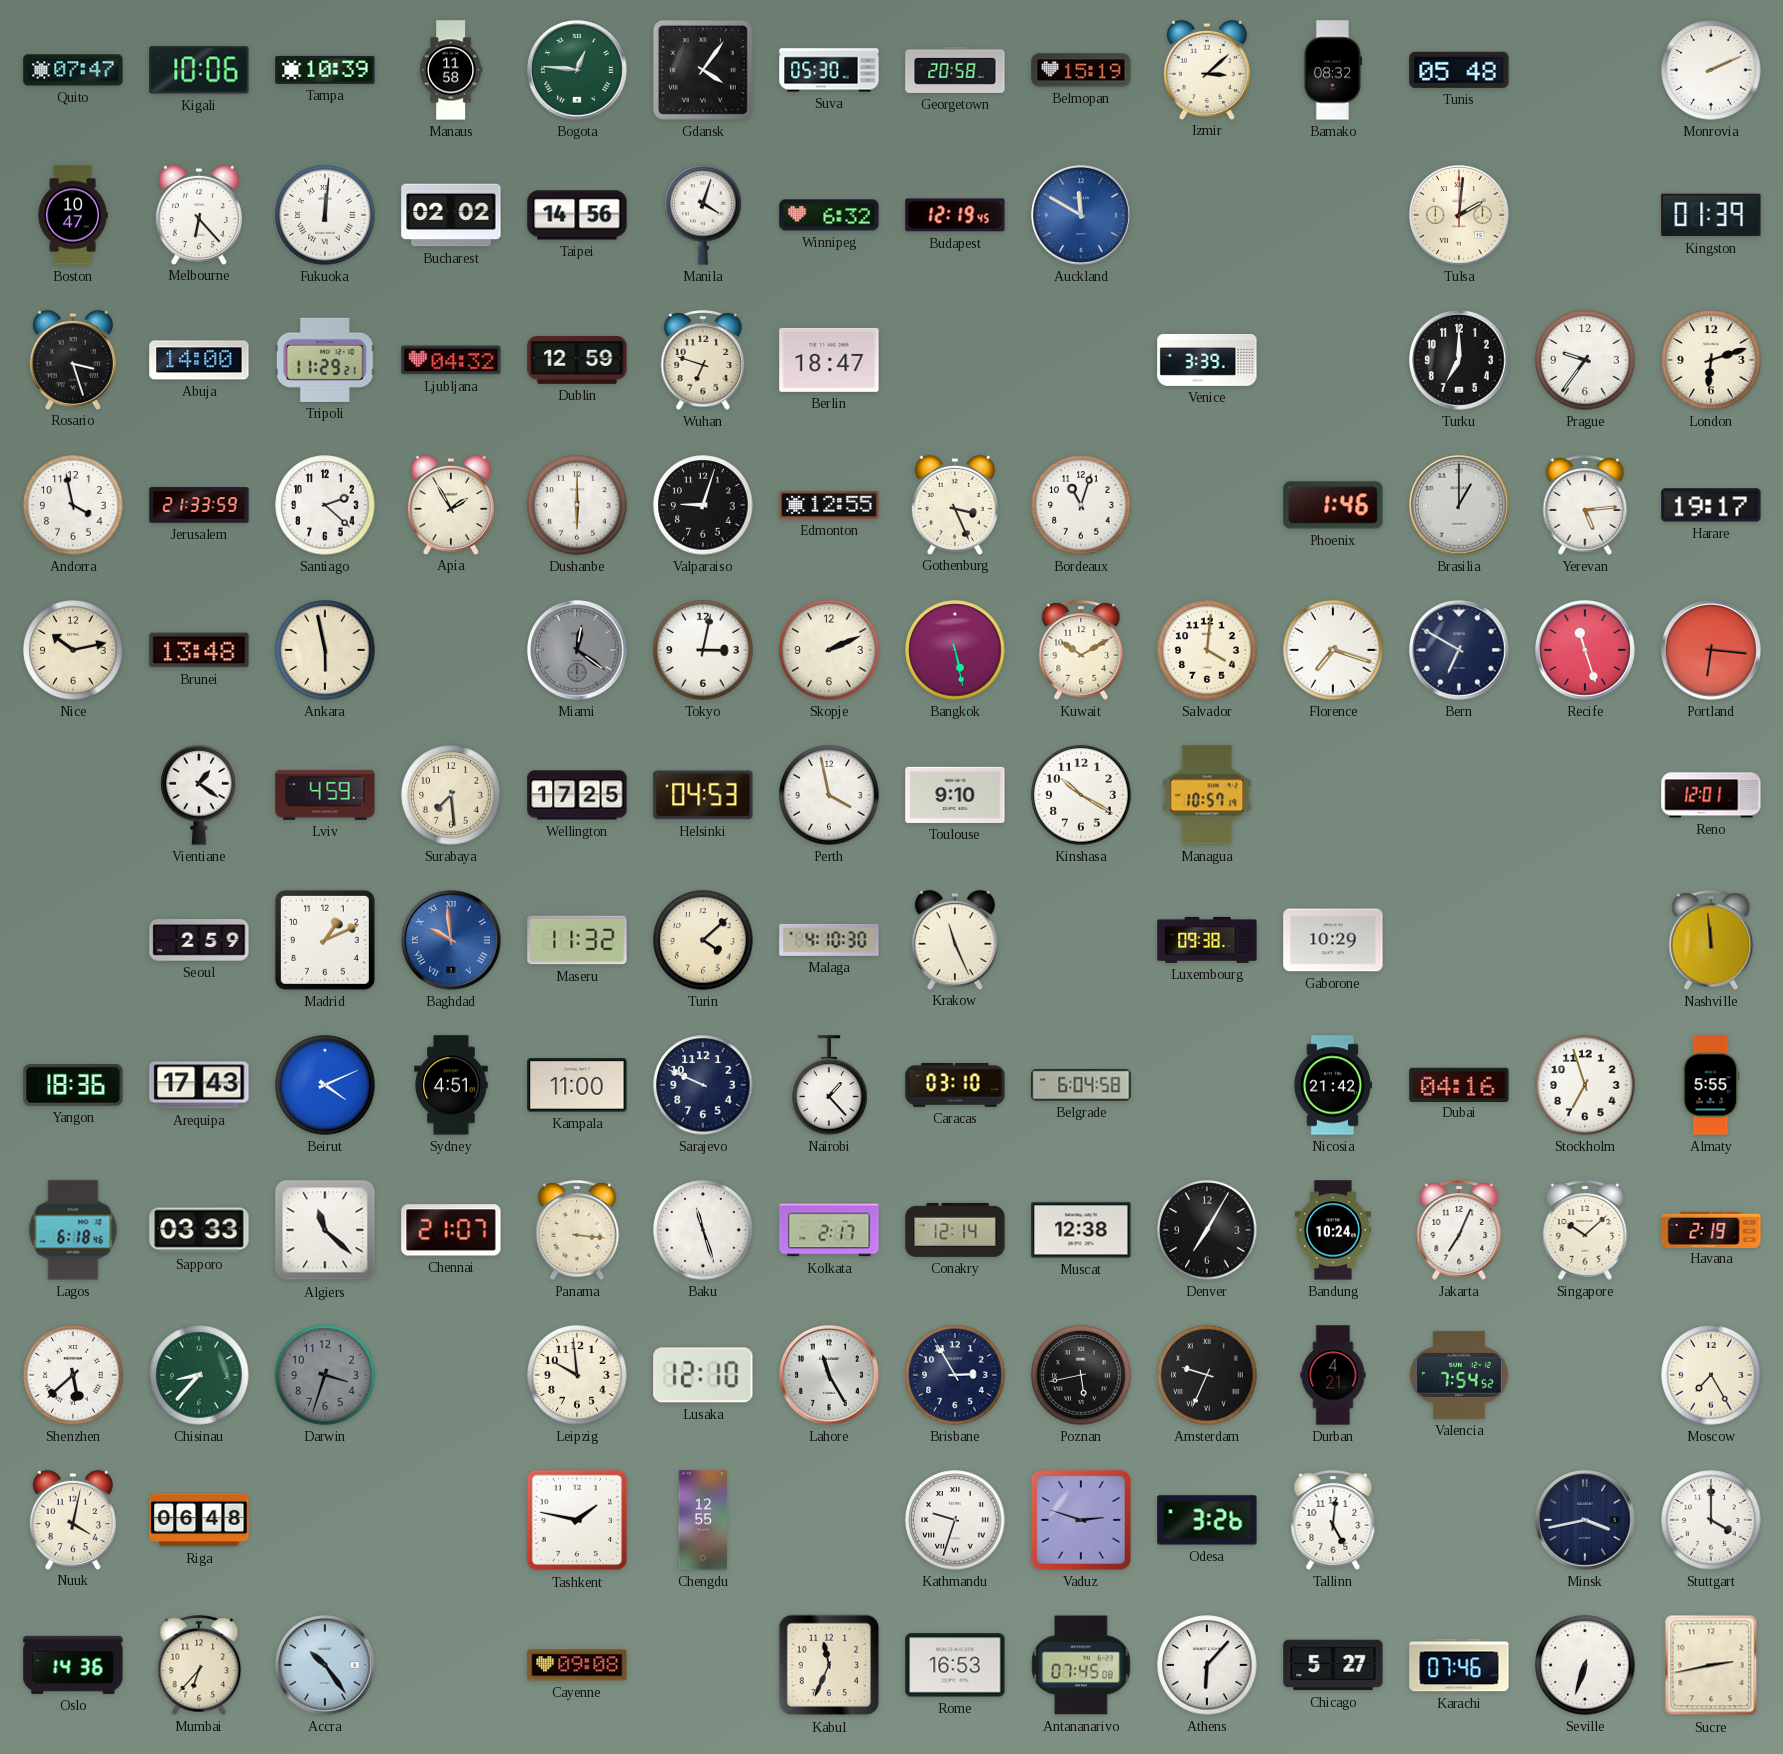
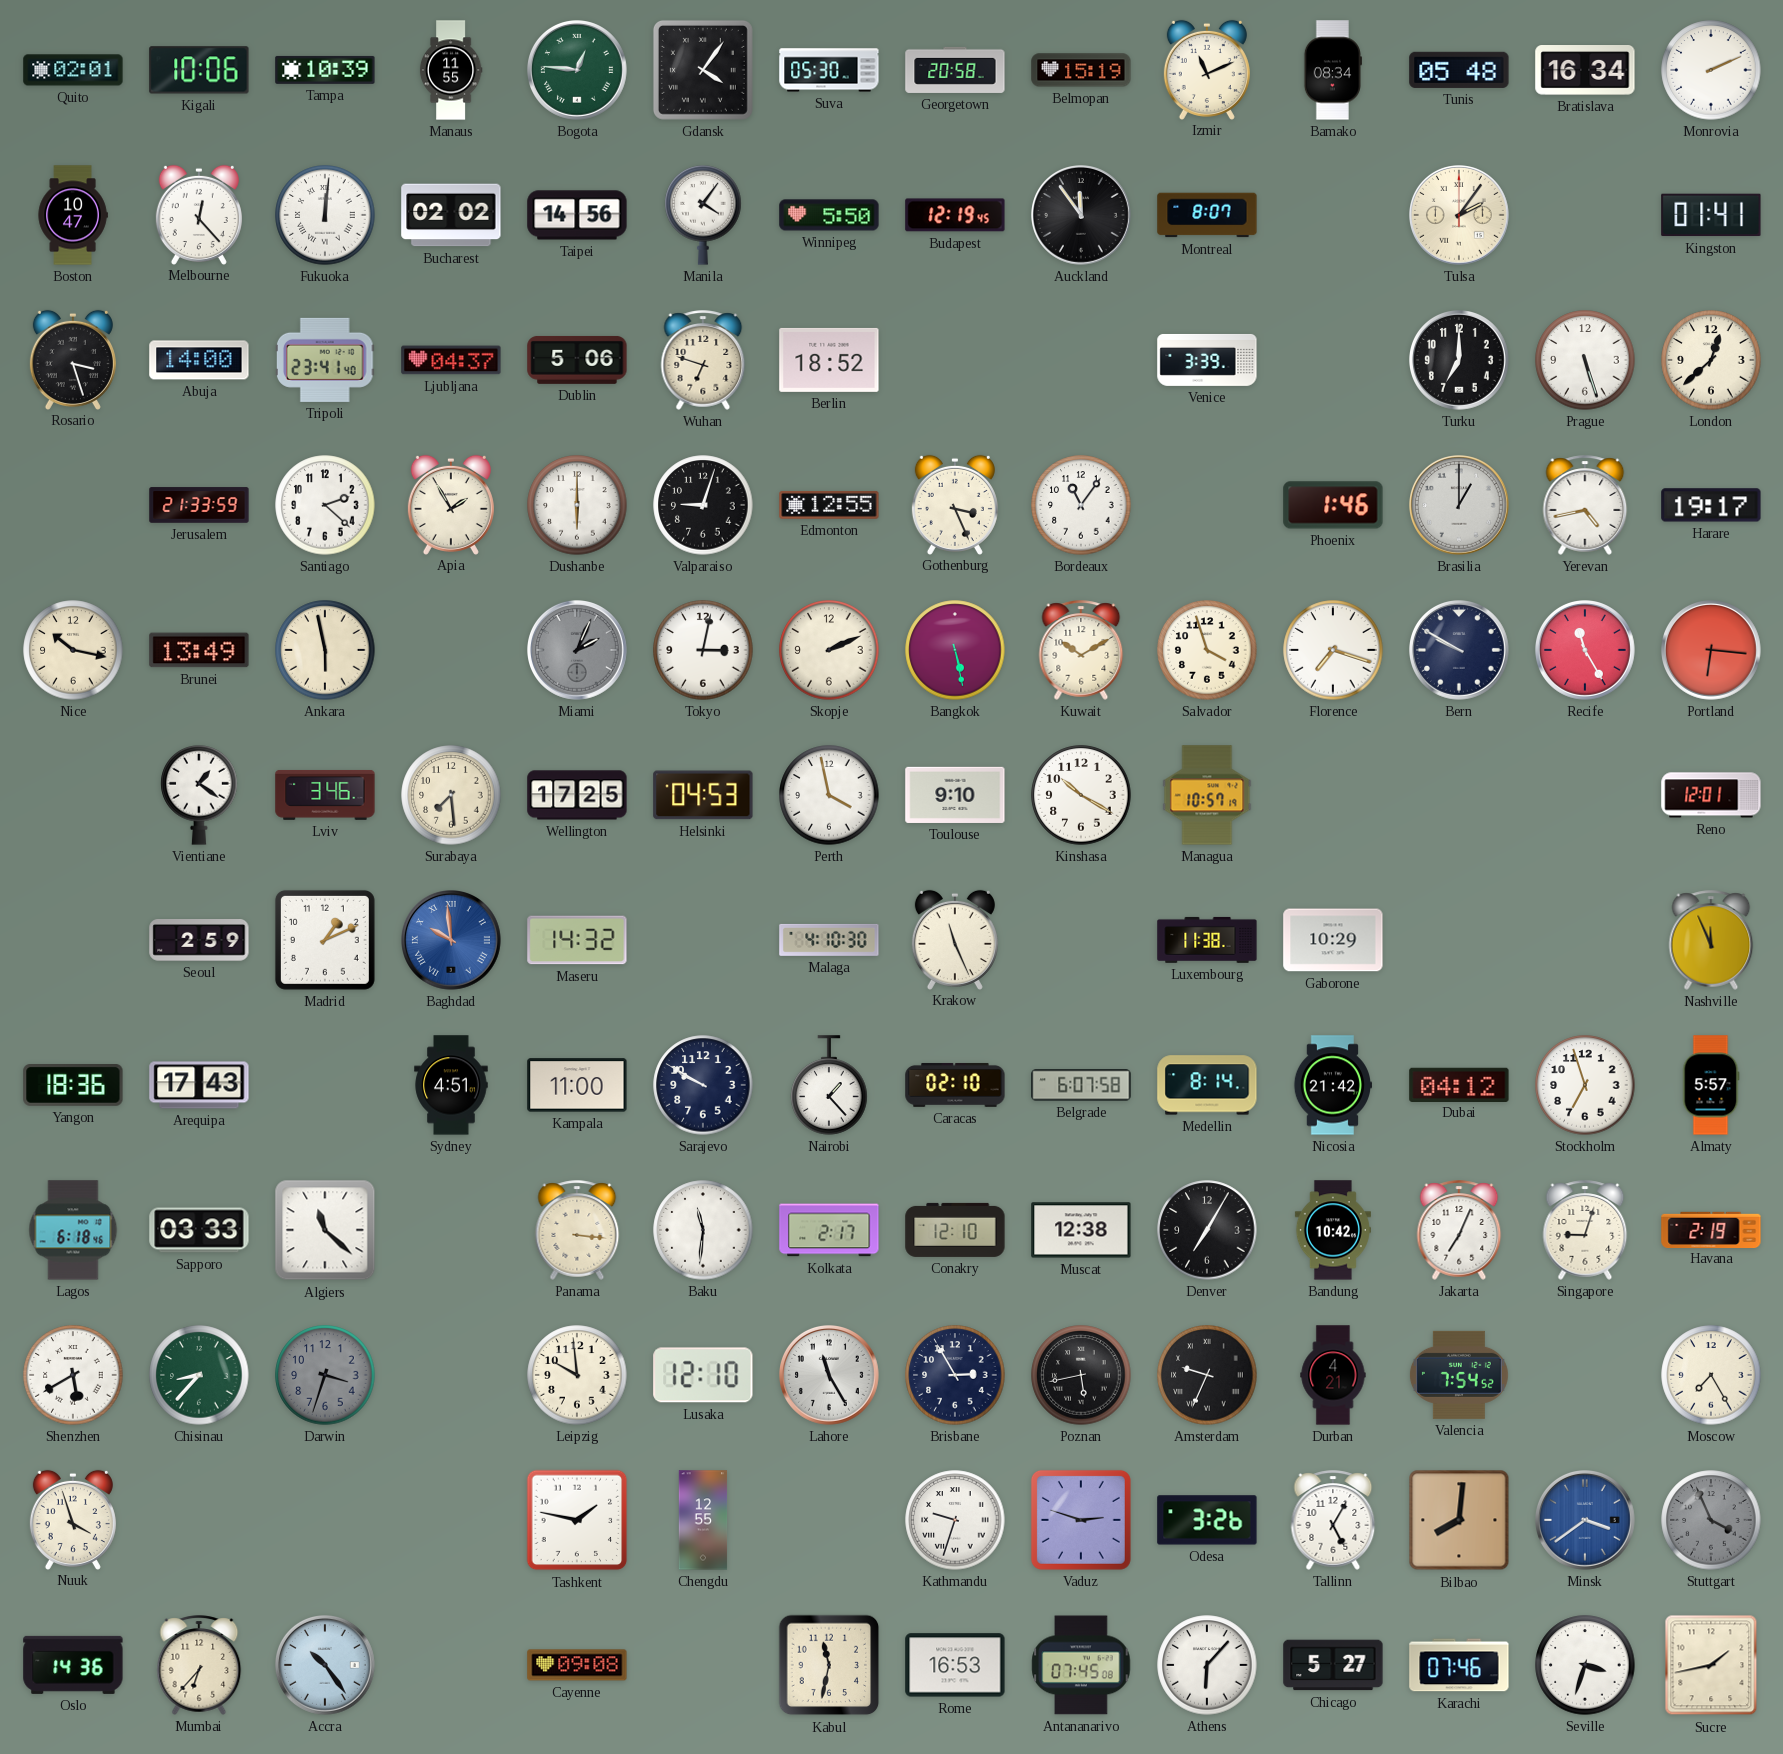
Quito: 07:47 -> 02:01 (73, 70)
Manaus: 11:58 -> 11:55 (451, 70)
Izmir: 3:08 -> 11:11 (1207, 69)
Bamako: 08:32 -> 08:34 (1333, 70)
Bratislava: none -> 16:34 (1585, 71)
Melbourne: 6:23 -> 12:23 (199, 214)
Manila: 4:03 -> 4:06 (703, 216)
Winnipeg: 6:32 -> 5:50 (829, 215)
Auckland: 11:50 -> 11:54 (1082, 216)
Auckland dial: blue -> black (1082, 216)
Montreal: none -> 8:07 (1207, 215)
Tulsa: 2:01 -> 2:06 (1460, 216)
Kingston: 01:39 -> 01:41 (1711, 215)
Tripoli: 11:29 -> 23:41 (325, 360)
Ljubljana: 04:32 -> 04:37 (451, 360)
Dublin: 12:59 -> 5:06 (577, 360)
Berlin: 18:47 -> 18:52 (829, 360)
Prague: 9:36 -> 5:27 (1585, 360)
London: 6:12 -> 12:38 (1711, 360)
Andorra: 3:58 -> none (73, 505)
Bordeaux: 11:03 -> 11:06 (1081, 505)
Yerevan: 5:14 -> 4:43 (1585, 505)
Nice: 10:13 -> 10:17 (73, 650)
Brunei: 13:48 -> 13:49 (199, 650)
Miami: 12:21 -> 2:04 (578, 651)
Salvador: 4:01 -> 3:57 (1207, 650)
Bern: 6:50 -> 9:50 (1460, 651)
Recife: 11:27 -> 11:25 (1586, 651)
Lviv: 4:59 -> 3:46 (325, 795)
Maseru: 11:32 -> 14:32 (577, 940)
Turin: 4:08 -> none (703, 940)
Luxembourg: 09:38 -> 11:38 (1207, 940)
Nashville: 11:59 -> 11:56 (1711, 940)
Beirut: 4:11 -> none (325, 1085)
Sarajevo: 9:49 -> 9:50 (703, 1085)
Caracas: 03:10 -> 02:10 (955, 1085)
Belgrade: 6:04 -> 6:07 (1081, 1085)
Medellin: none -> 8:14 (1207, 1085)
Dubai: 04:16 -> 04:12 (1459, 1084)
Almaty: 5:55 -> 5:57 (1711, 1085)
Chennai: 21:07 -> none (451, 1230)
Baku: 11:27 -> 11:31 (703, 1230)
Conakry: 12:14 -> 12:10 (955, 1230)
Bandung: 10:24 -> 10:42 (1333, 1230)
Singapore: 10:08 -> 9:03 (1585, 1230)
Shenzhen: 5:38 -> 5:40 (73, 1375)
Nuuk: 4:02 -> 3:57 (73, 1519)
Riga: 06:48 -> none (199, 1520)
Tallinn: 5:01 -> 5:05 (1333, 1520)
Bilbao: none -> 8:01 (1459, 1520)
Minsk: 3:43 -> 3:39 (1586, 1521)
Minsk dial: navy -> blue (1586, 1521)
Stuttgart: 4:00 -> 3:56 (1711, 1520)
Stuttgart dial: white -> grey (1711, 1520)
Kabul: 11:34 -> 11:32 (829, 1665)
Seville: 6:33 -> 3:33 (1585, 1665)
Sucre: 2:43 -> 1:43 (1711, 1665)
